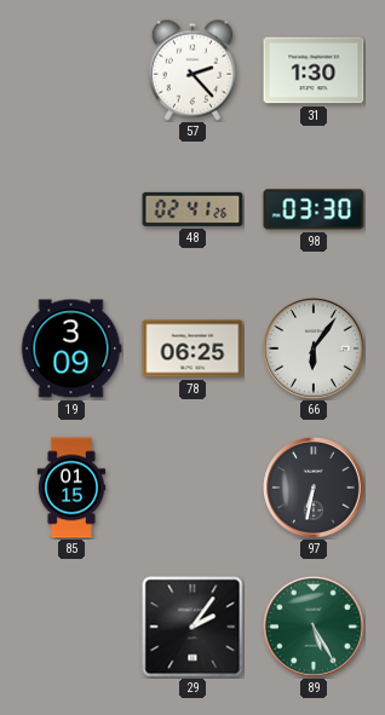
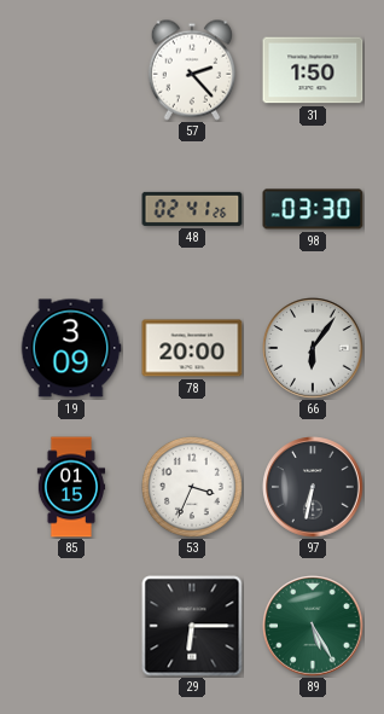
31: 1:30 -> 1:50 (313, 70)
78: 06:25 -> 20:00 (192, 348)
53: none -> 3:34 (192, 487)
29: 2:06 -> 6:15 (192, 626)
